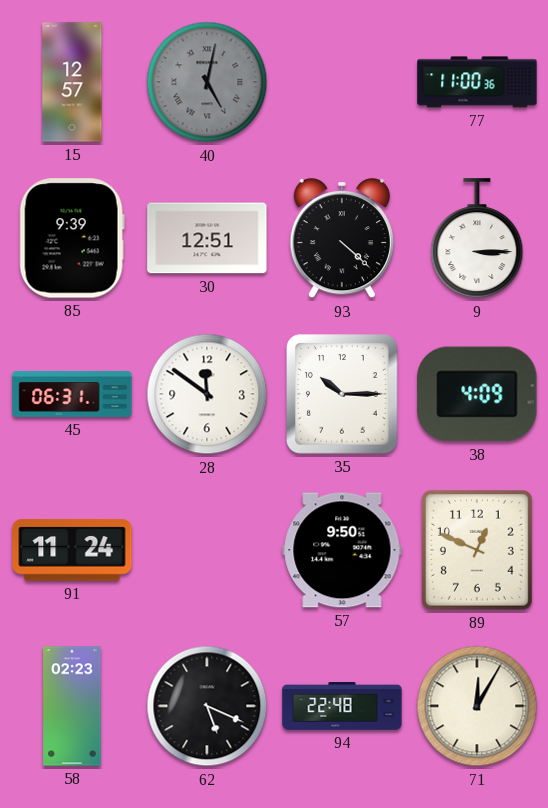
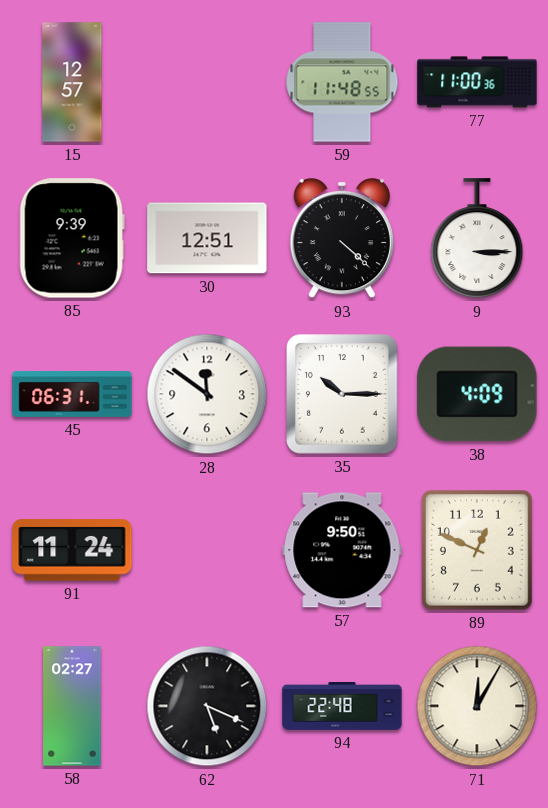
40: 5:02 -> none (207, 82)
59: none -> 11:48 (342, 82)
58: 02:23 -> 02:27 (72, 706)
